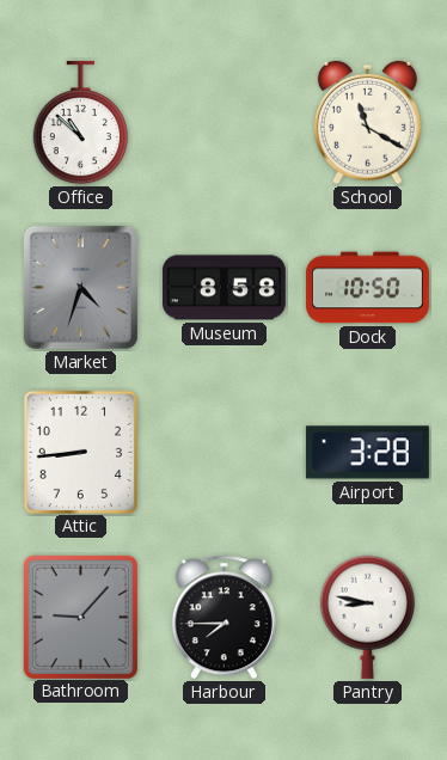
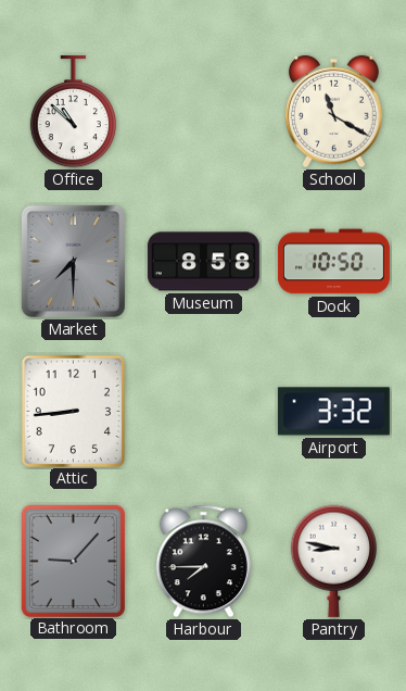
Market: 4:33 -> 7:30 (73, 261)
Airport: 3:28 -> 3:32 (333, 412)
